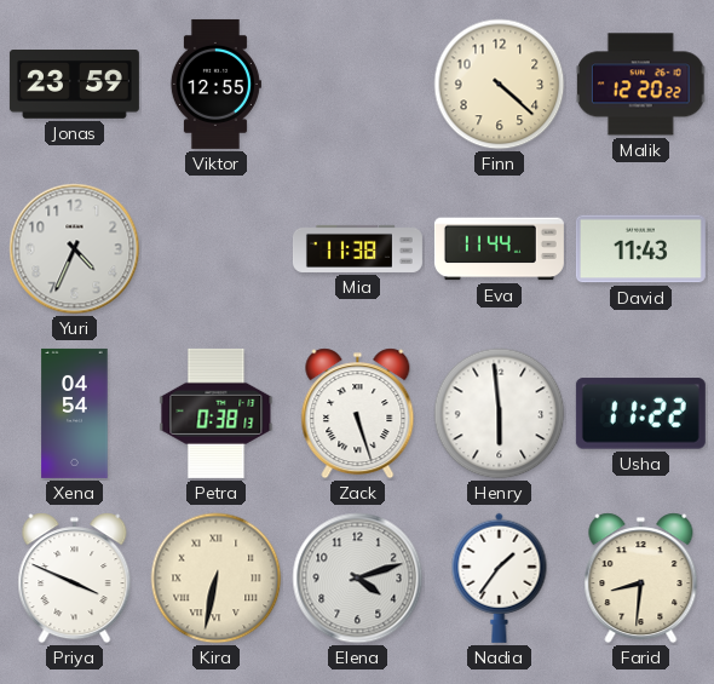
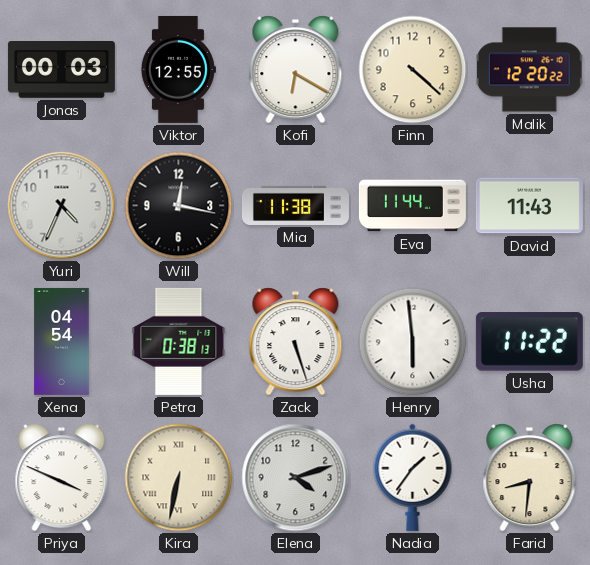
Jonas: 23:59 -> 00:03 (61, 70)
Kofi: none -> 6:20 (296, 70)
Will: none -> 12:17 (179, 206)
